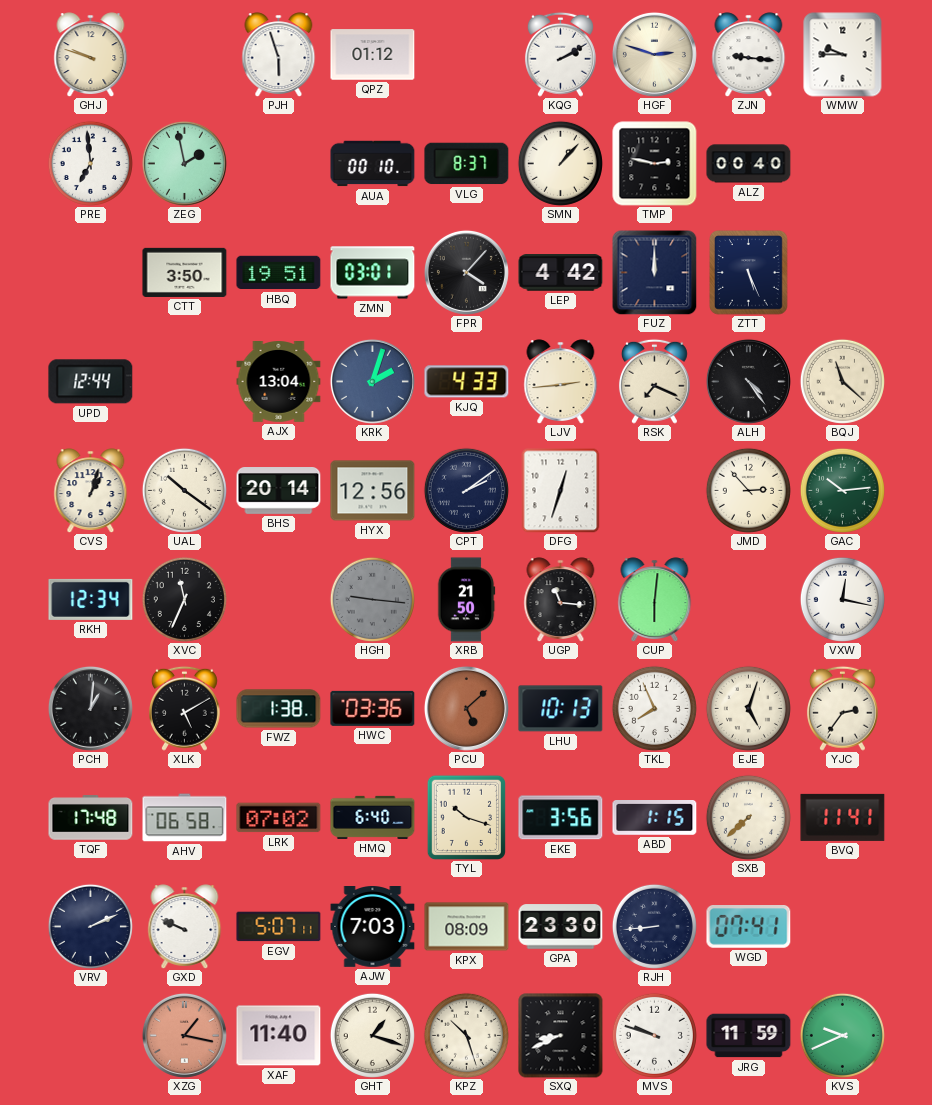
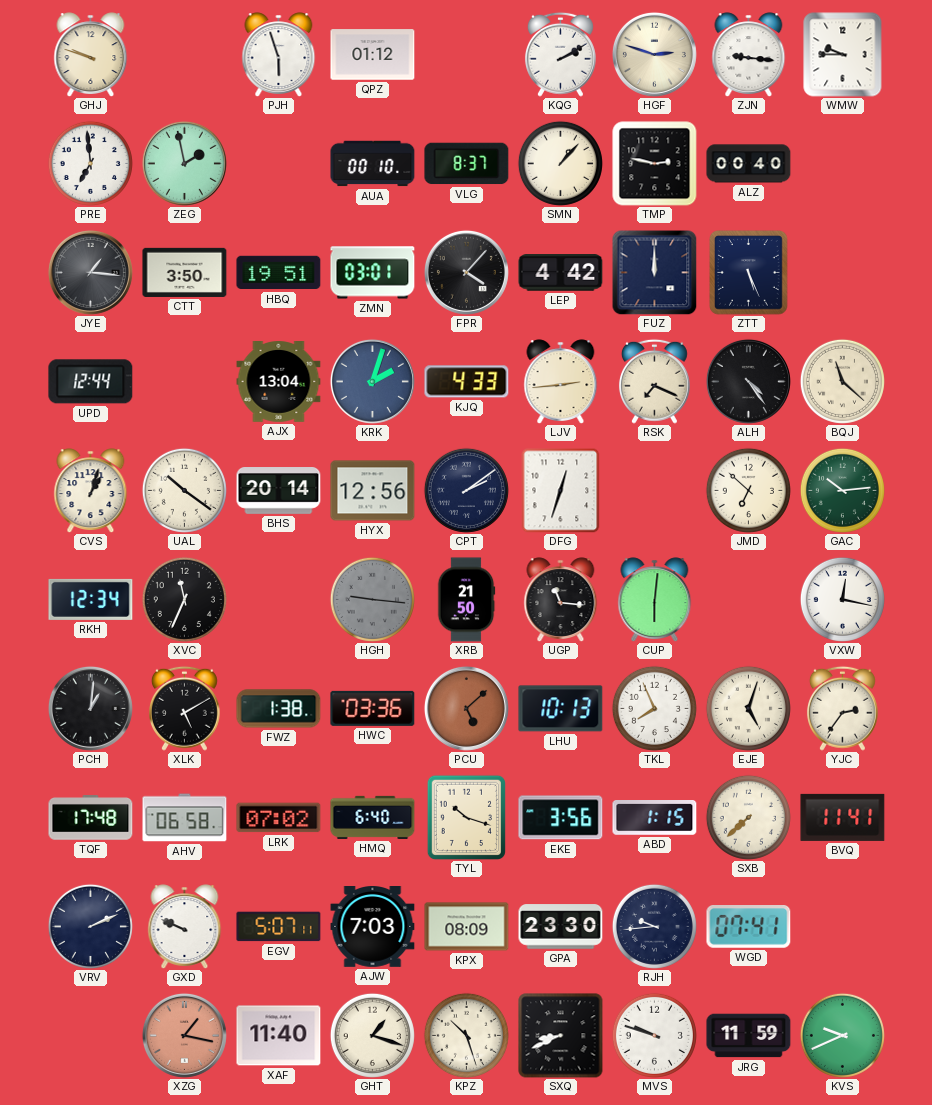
JYE: none -> 1:16 (90, 272)
JMD: 2:53 -> 6:52 (748, 490)
RJH: 8:44 -> 9:44 (654, 926)
